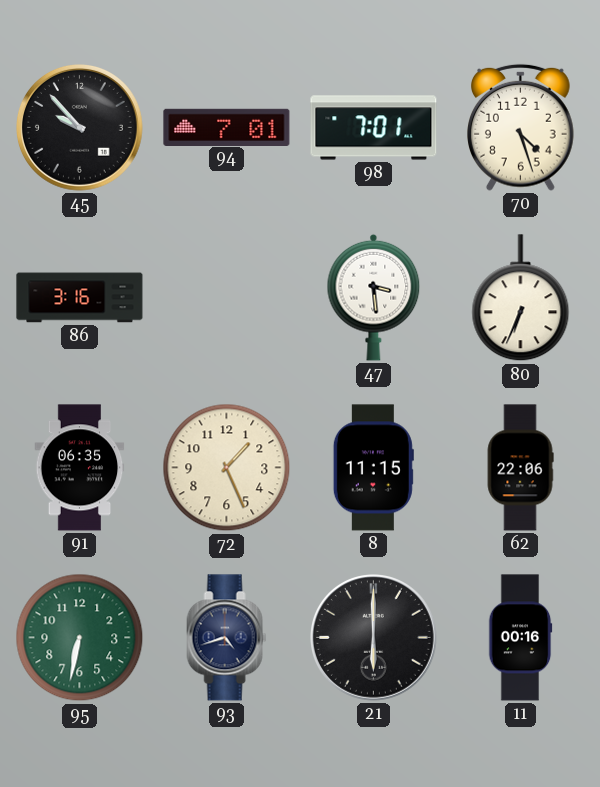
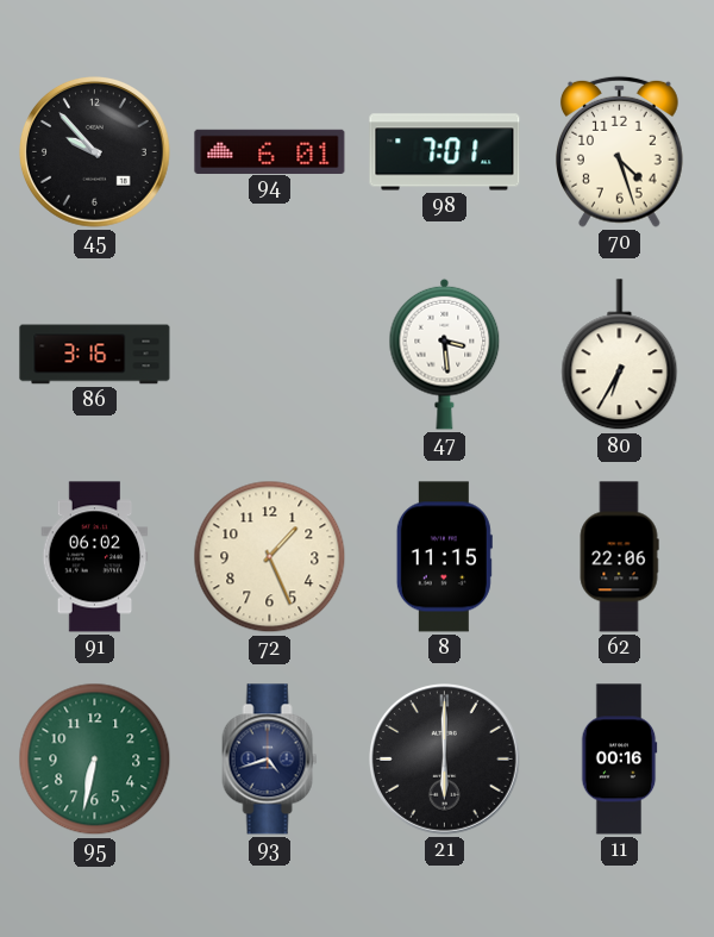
94: 7:01 -> 6:01 (270, 151)
80: 6:34 -> 6:35 (620, 355)
91: 06:35 -> 06:02 (95, 557)
